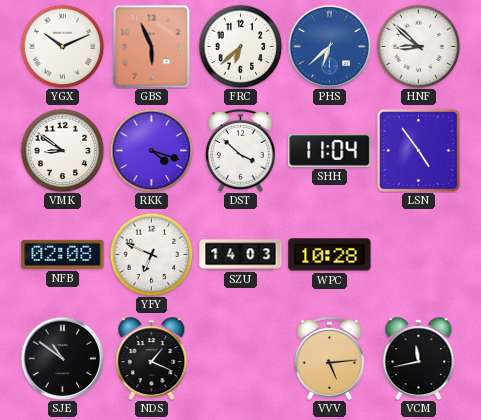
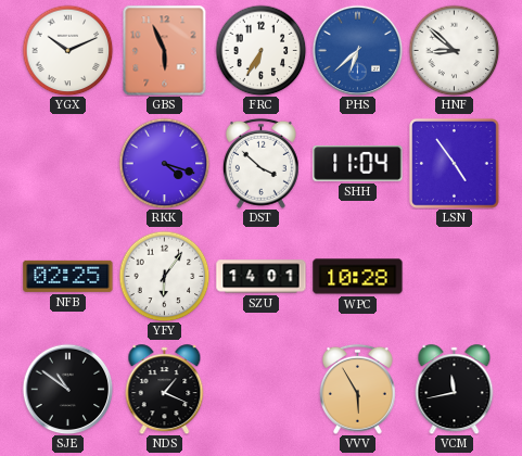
FRC: 6:38 -> 6:35 (260, 50)
VMK: 8:51 -> none (62, 150)
NFB: 02:08 -> 02:25 (68, 276)
YFY: 6:49 -> 6:06 (164, 276)
SZU: 14:03 -> 14:01 (262, 277)
VVV: 5:14 -> 5:55 (357, 389)
